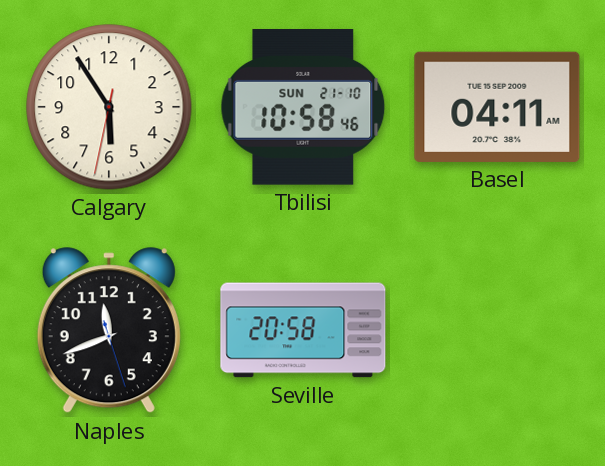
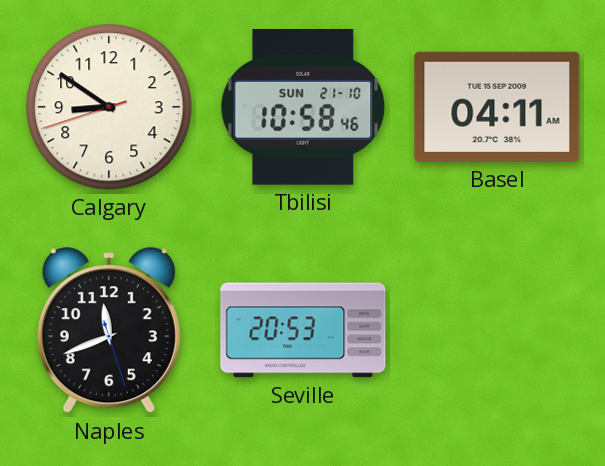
Calgary: 5:54 -> 8:50 (109, 107)
Seville: 20:58 -> 20:53 (303, 330)
